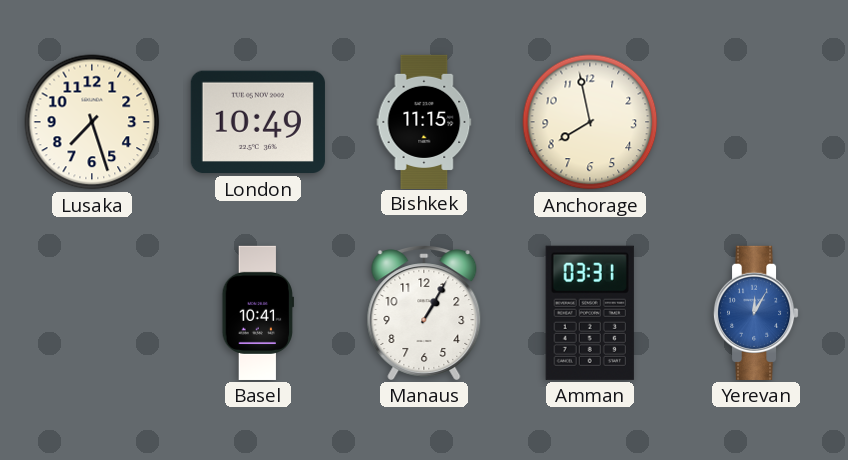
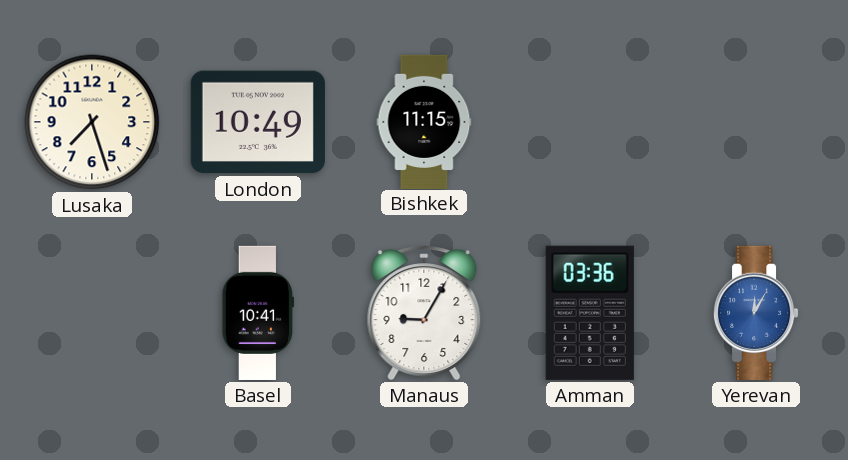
Anchorage: 7:58 -> none (590, 122)
Manaus: 1:05 -> 9:05 (424, 313)
Amman: 03:31 -> 03:36 (590, 313)
